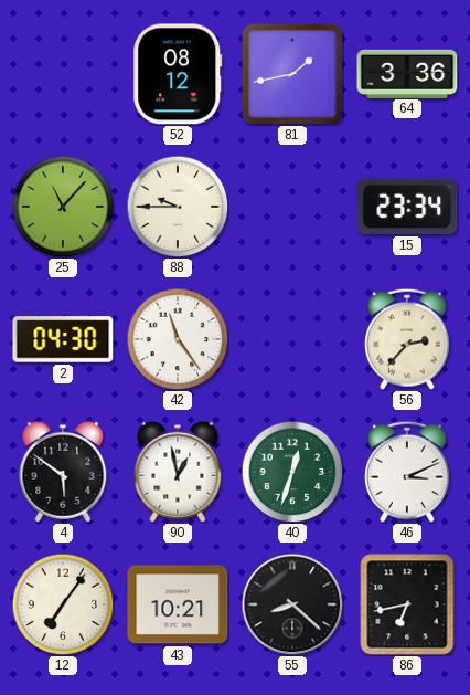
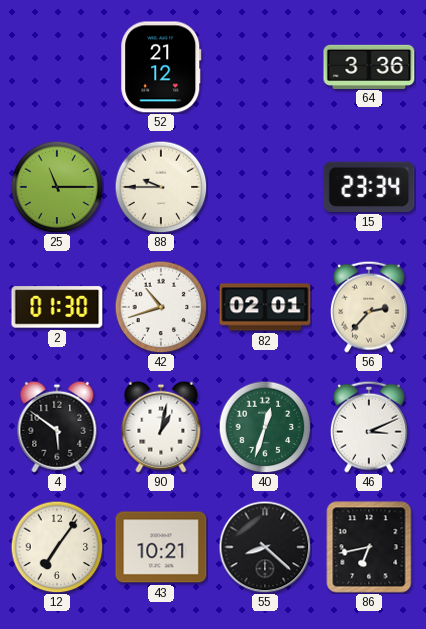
52: 08:12 -> 21:12 (161, 67)
81: 1:43 -> none (292, 74)
25: 11:07 -> 11:15 (57, 187)
2: 04:30 -> 01:30 (57, 307)
42: 11:24 -> 10:42 (161, 307)
82: none -> 02:01 (265, 307)
90: 12:58 -> 1:02 (161, 427)
